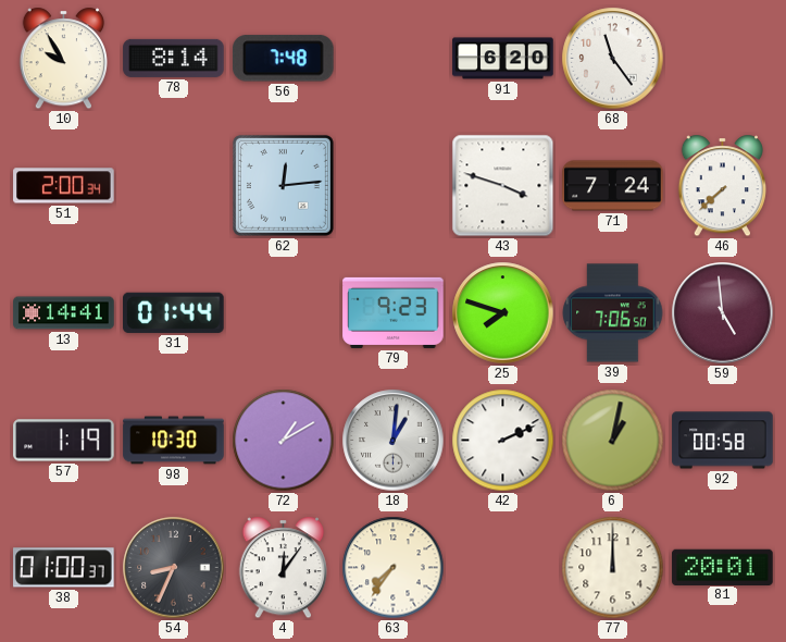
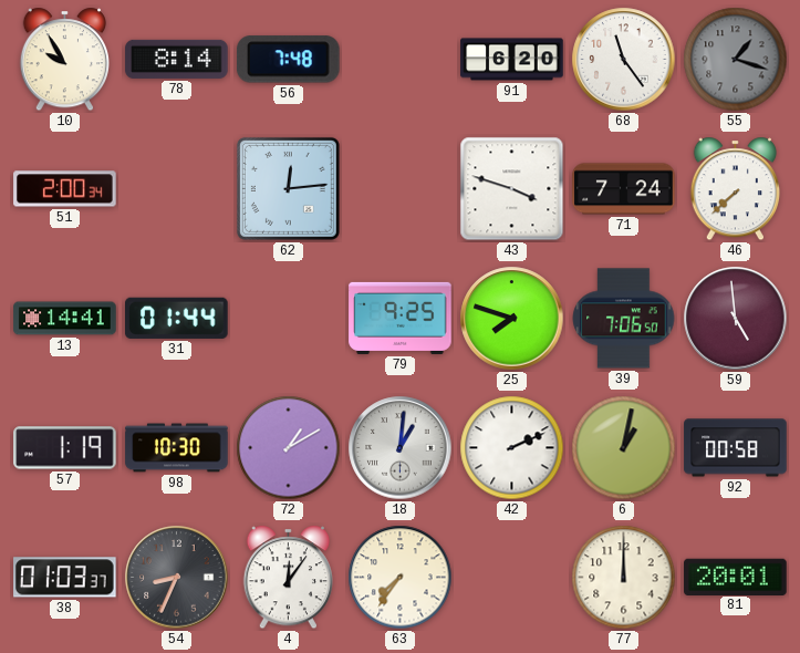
55: none -> 1:18 (736, 60)
79: 9:23 -> 9:25 (401, 318)
38: 01:00 -> 01:03 (65, 578)
